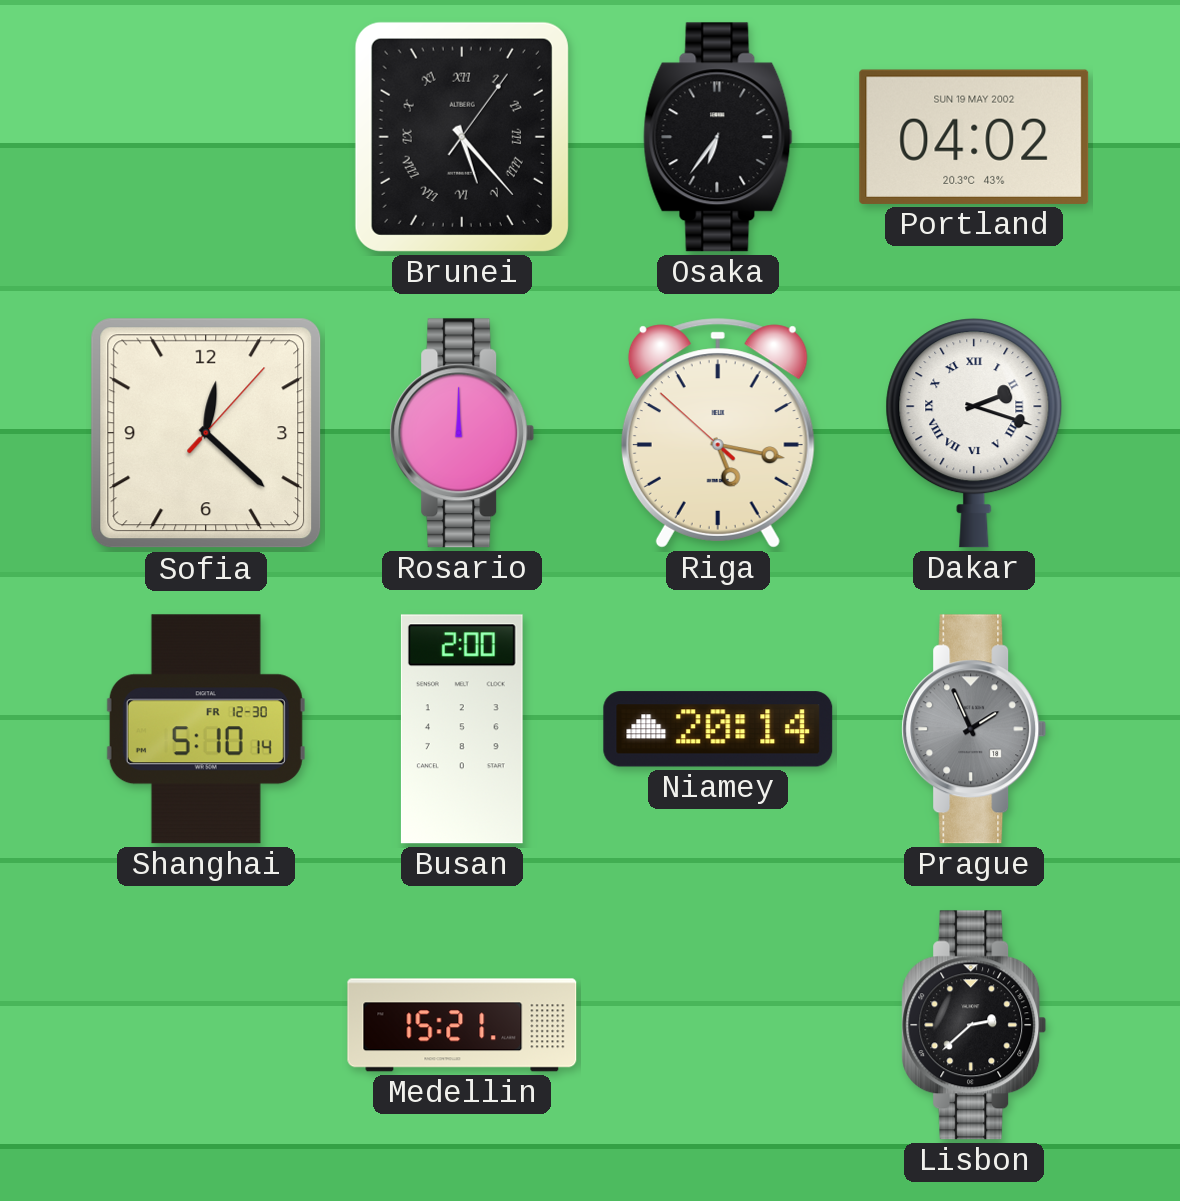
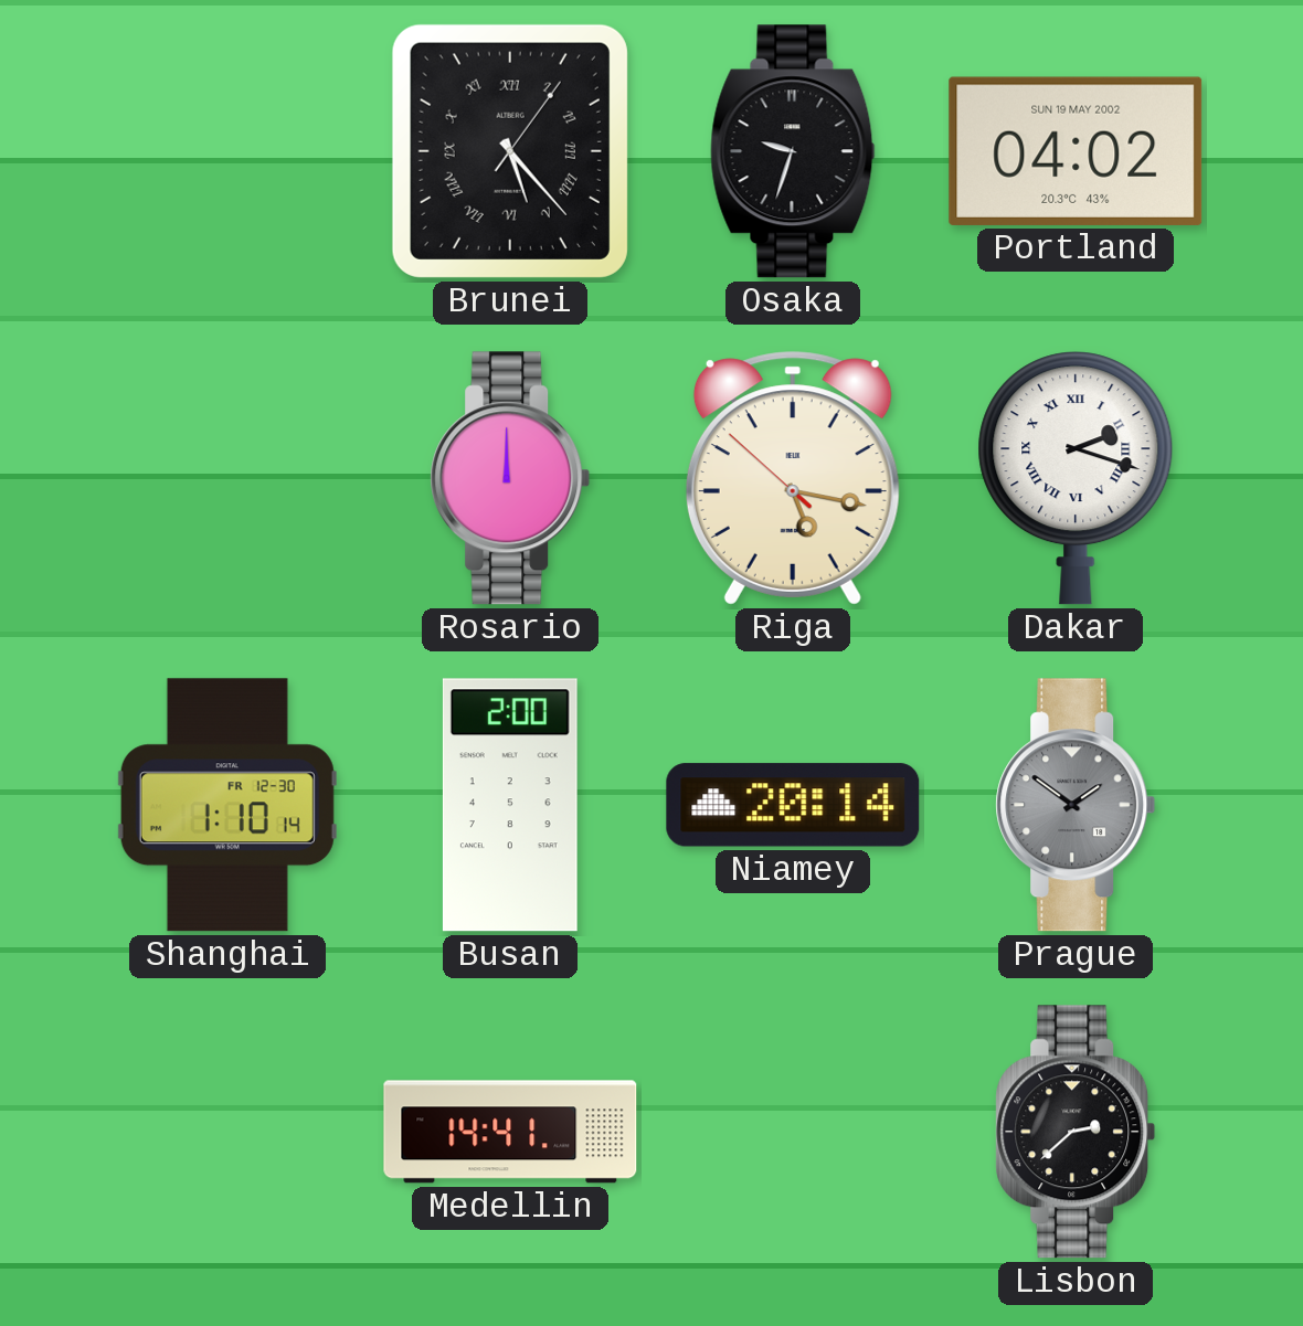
Osaka: 6:36 -> 9:33 (793, 151)
Sofia: 12:22 -> none (206, 433)
Shanghai: 5:10 -> 1:10 (227, 805)
Prague: 1:56 -> 1:51 (1076, 805)
Medellin: 15:21 -> 14:41 (510, 1132)
